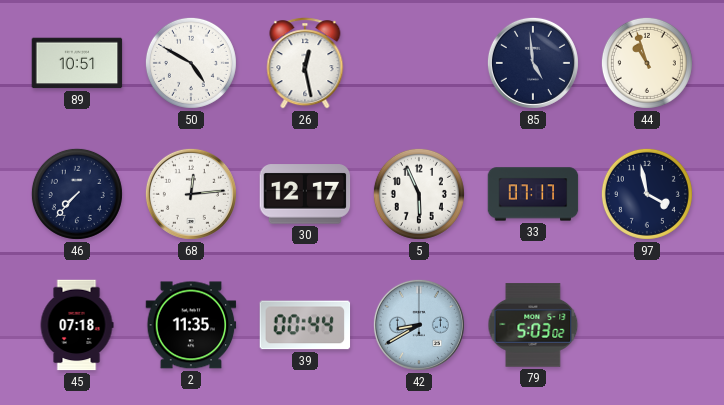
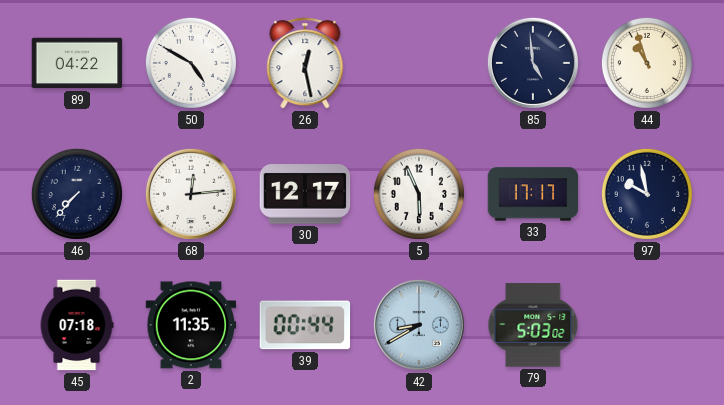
89: 10:51 -> 04:22 (77, 63)
33: 07:17 -> 17:17 (533, 194)
97: 3:58 -> 9:58 (647, 194)
